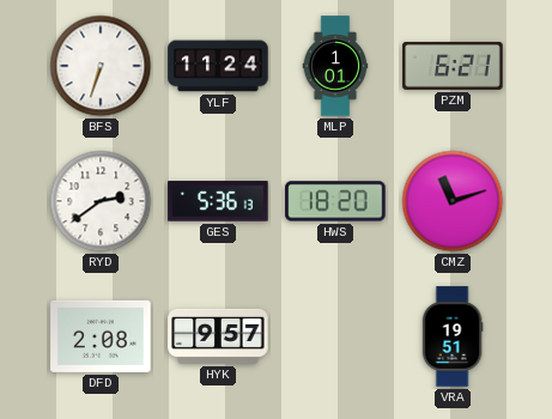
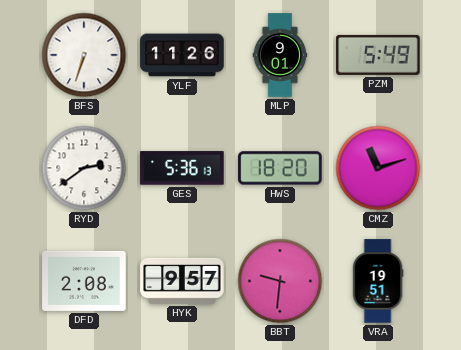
YLF: 11:24 -> 11:26 (182, 55)
MLP: 1:01 -> 9:01 (280, 55)
PZM: 6:21 -> 5:49 (378, 55)
BBT: none -> 9:31 (280, 281)
